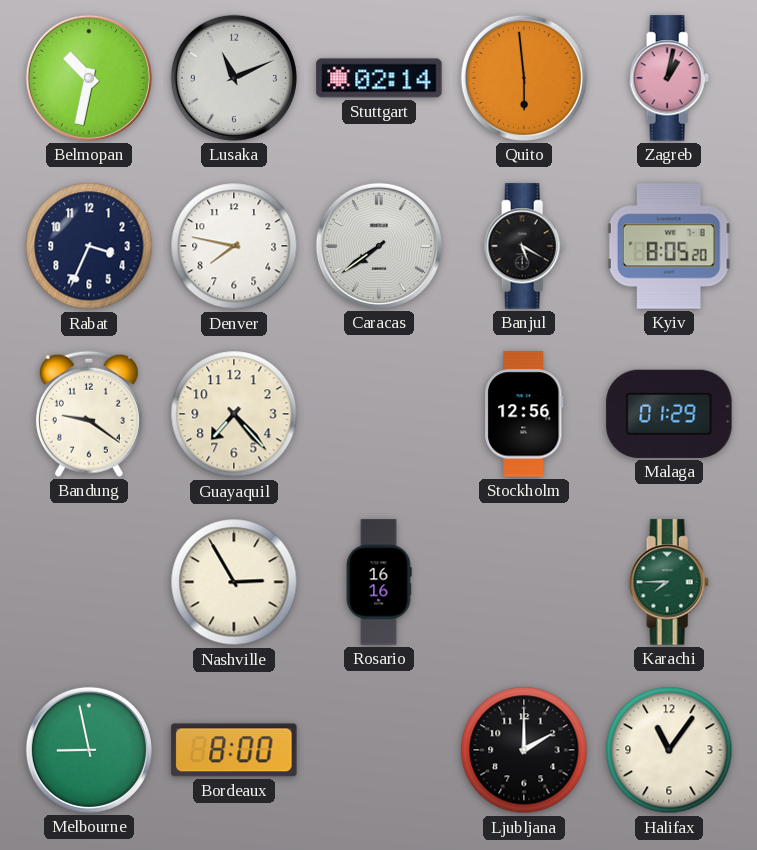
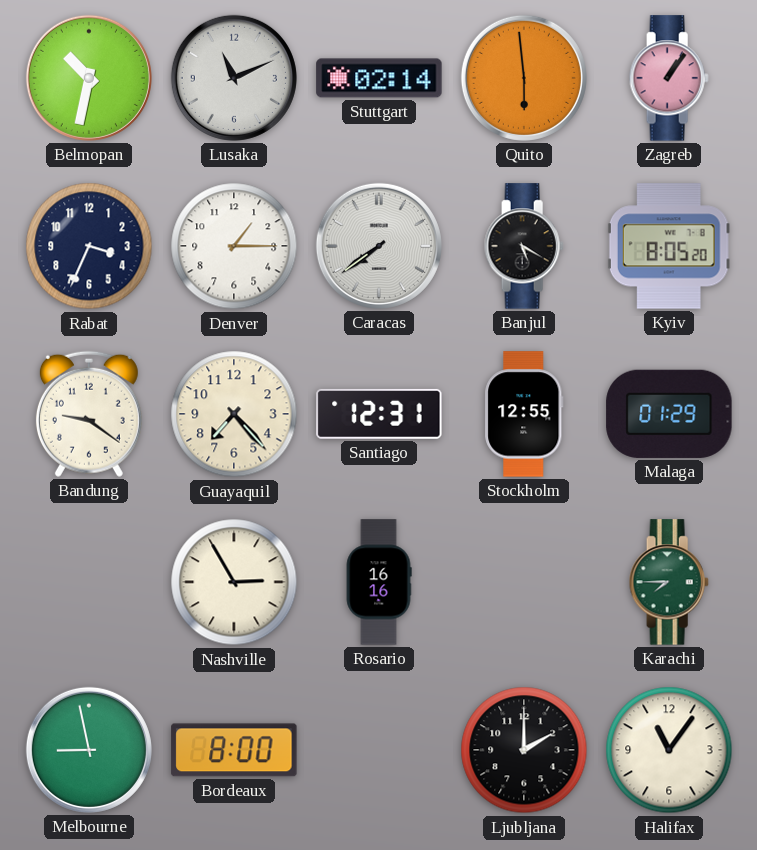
Zagreb: 1:02 -> 1:06 (669, 78)
Denver: 7:47 -> 1:15 (234, 246)
Santiago: none -> 12:31 (379, 414)
Stockholm: 12:56 -> 12:55 (524, 414)
